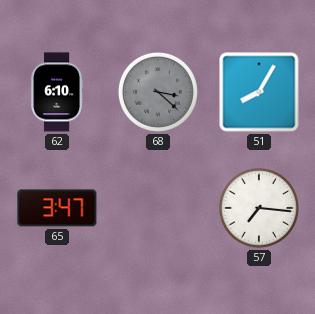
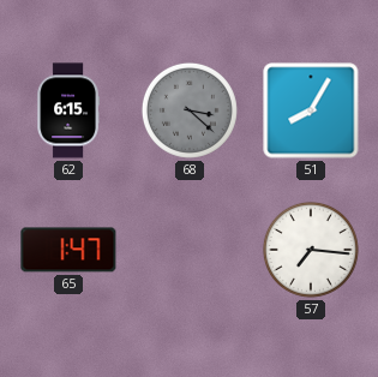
62: 6:10 -> 6:15 (67, 110)
65: 3:47 -> 1:47 (68, 250)
